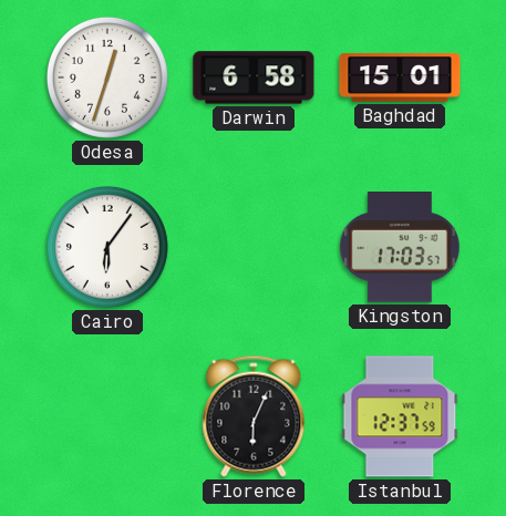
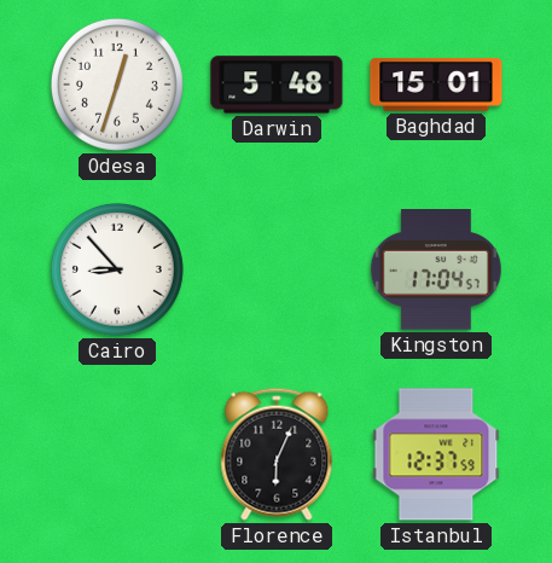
Darwin: 6:58 -> 5:48 (277, 85)
Cairo: 6:06 -> 8:53 (117, 269)
Kingston: 17:03 -> 17:04 (436, 271)
